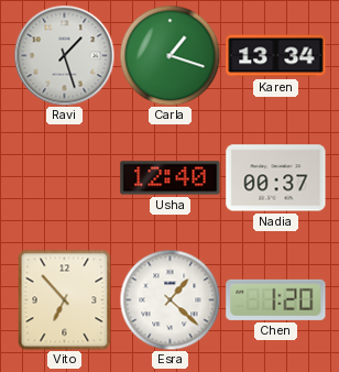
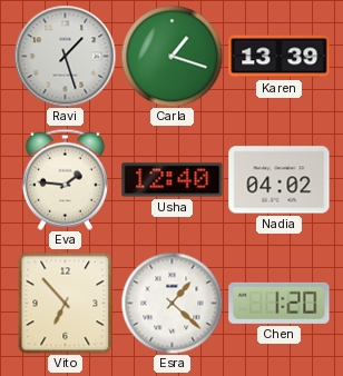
Karen: 13:34 -> 13:39 (280, 57)
Eva: none -> 1:46 (65, 179)
Nadia: 00:37 -> 04:02 (280, 180)
